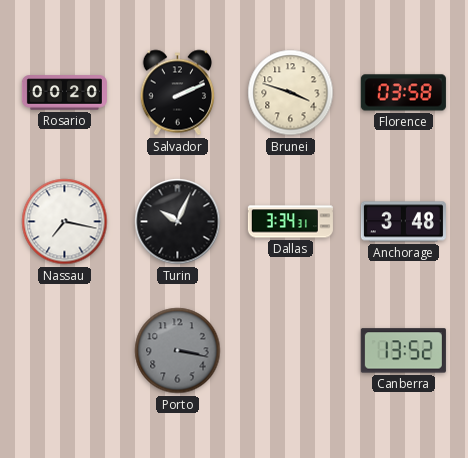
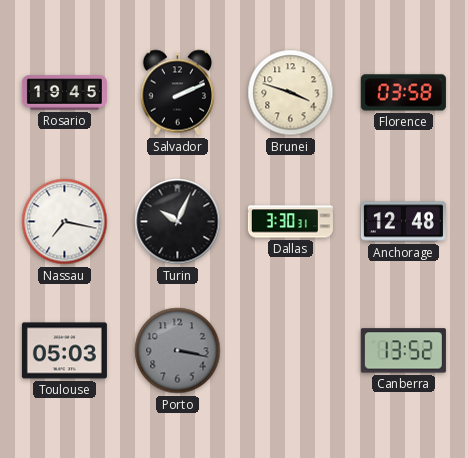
Rosario: 00:20 -> 19:45 (64, 93)
Dallas: 3:34 -> 3:30 (290, 222)
Anchorage: 3:48 -> 12:48 (403, 222)
Toulouse: none -> 05:03 (64, 351)
